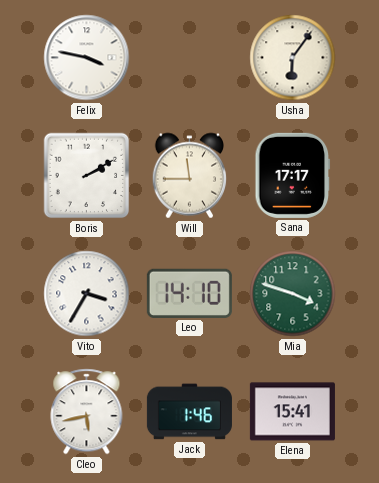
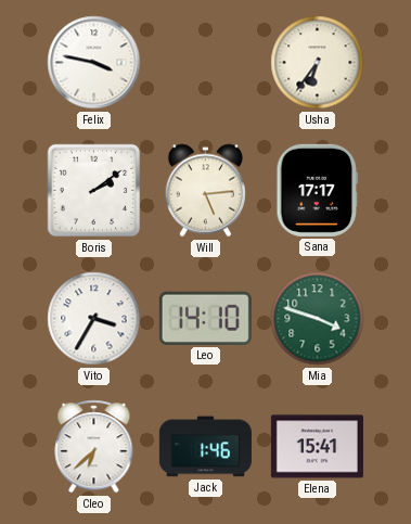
Usha: 6:06 -> 6:36 (318, 63)
Boris: 2:10 -> 2:09 (94, 191)
Will: 11:45 -> 5:14 (206, 191)
Cleo: 5:43 -> 6:38 (94, 447)
